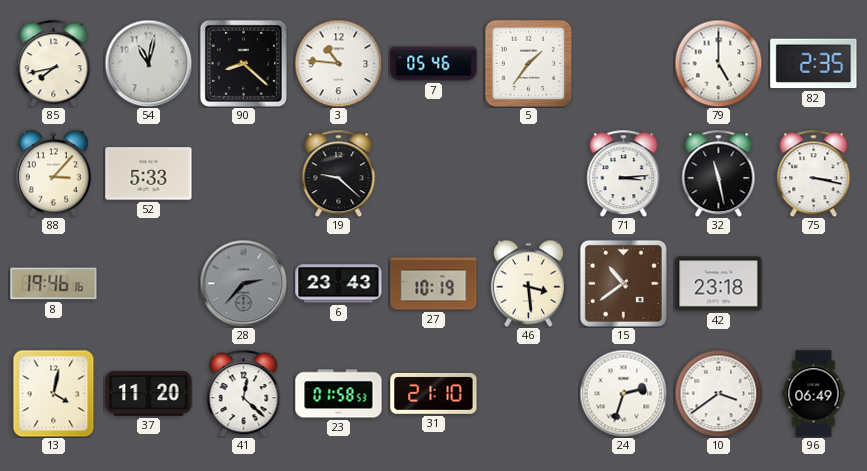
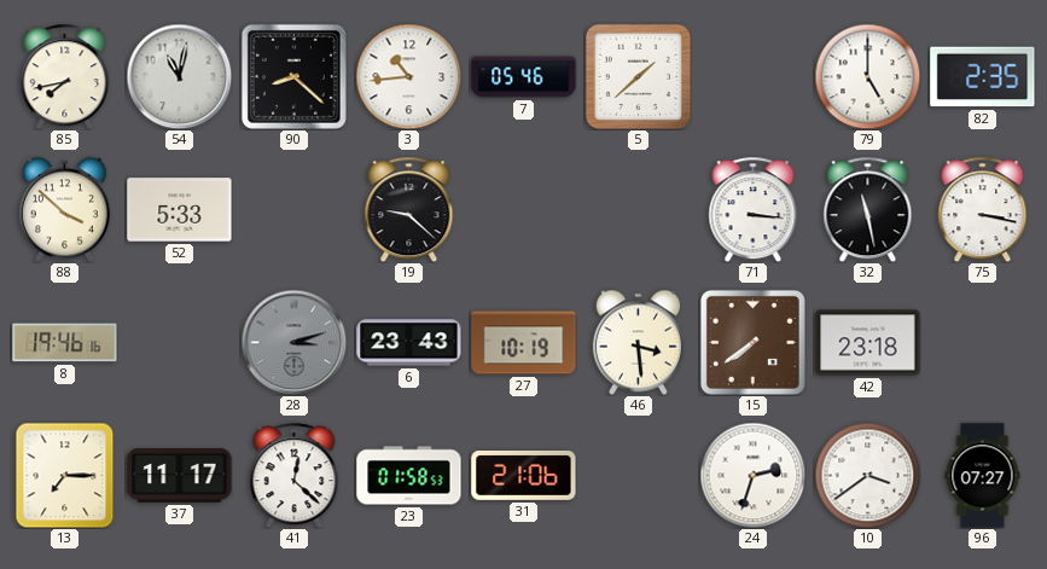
3: 10:46 -> 10:44 (408, 76)
5: 1:36 -> 1:38 (638, 76)
88: 3:07 -> 3:52 (64, 209)
71: 3:14 -> 3:16 (754, 209)
28: 2:37 -> 3:12 (293, 342)
15: 10:39 -> 7:39 (752, 342)
13: 4:02 -> 7:15 (65, 475)
37: 11:20 -> 11:17 (180, 476)
31: 21:10 -> 21:06 (524, 476)
96: 06:49 -> 07:27 (983, 476)
